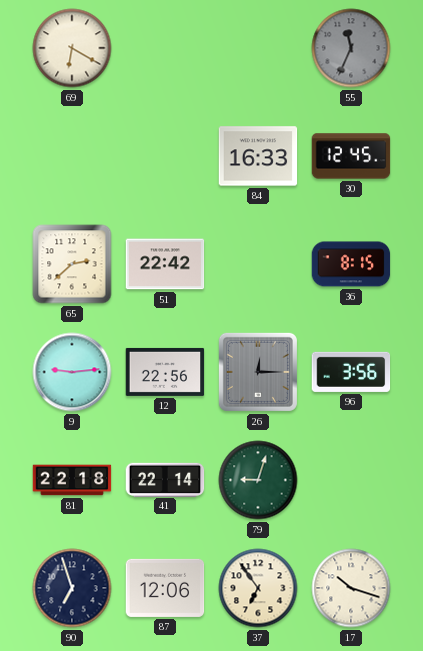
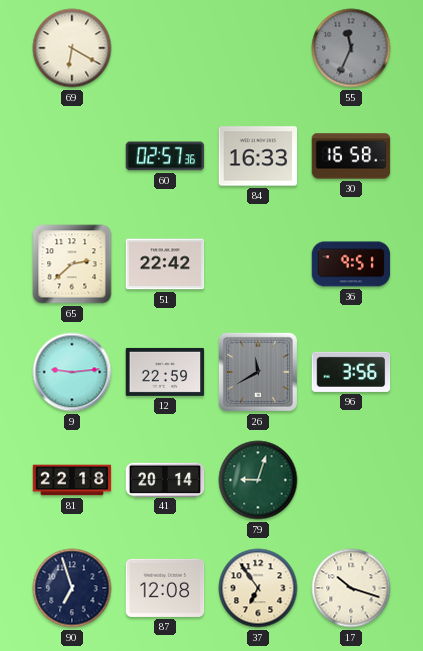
60: none -> 02:57 (165, 156)
30: 12:45 -> 16:58 (351, 156)
36: 8:15 -> 9:51 (351, 264)
12: 22:56 -> 22:59 (165, 372)
26: 12:15 -> 11:40 (258, 372)
41: 22:14 -> 20:14 (165, 479)
87: 12:06 -> 12:08 (165, 588)
